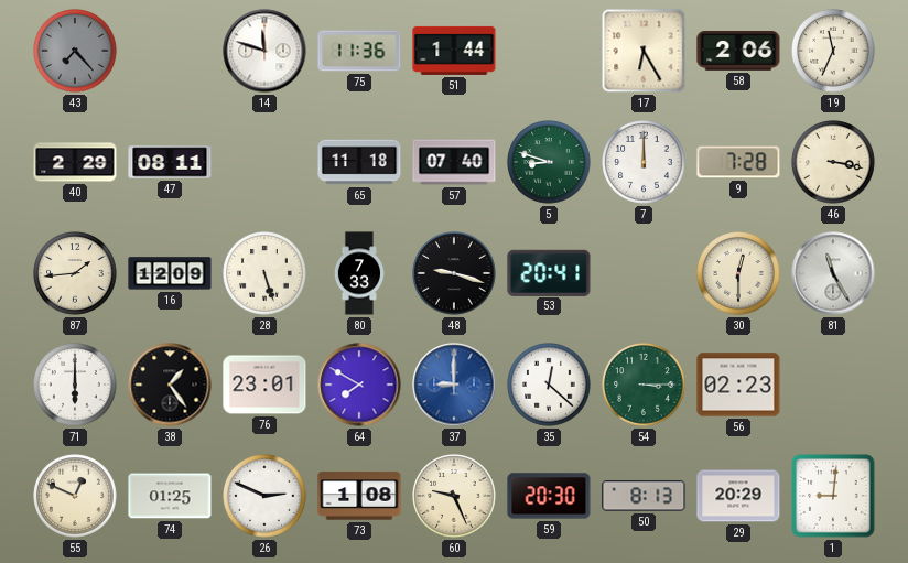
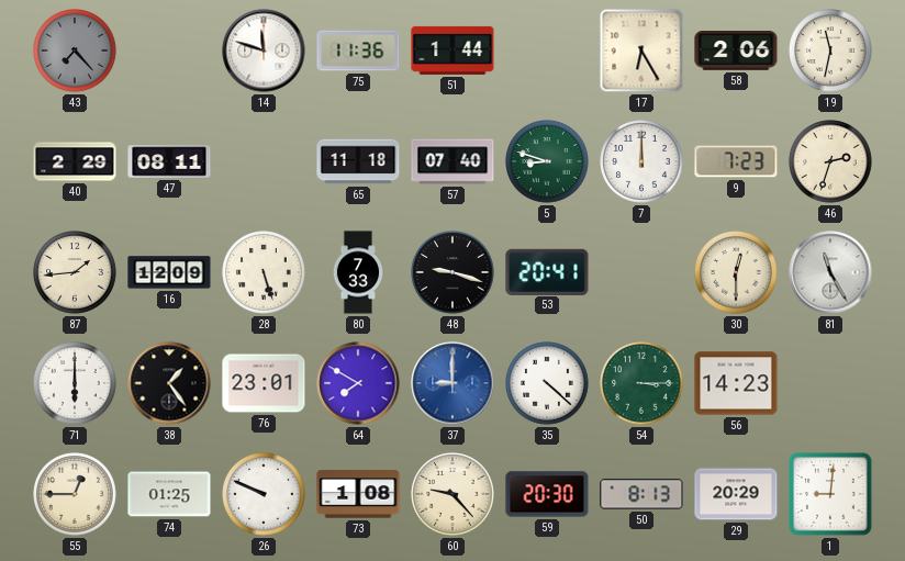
19: 11:34 -> 11:32 (830, 51)
9: 7:28 -> 7:23 (736, 161)
46: 3:17 -> 2:33 (830, 161)
35: 12:22 -> 4:22 (547, 383)
56: 02:23 -> 14:23 (736, 383)
55: 12:49 -> 12:45 (75, 494)
26: 2:49 -> 9:49 (264, 494)
60: 9:26 -> 9:23 (452, 494)
